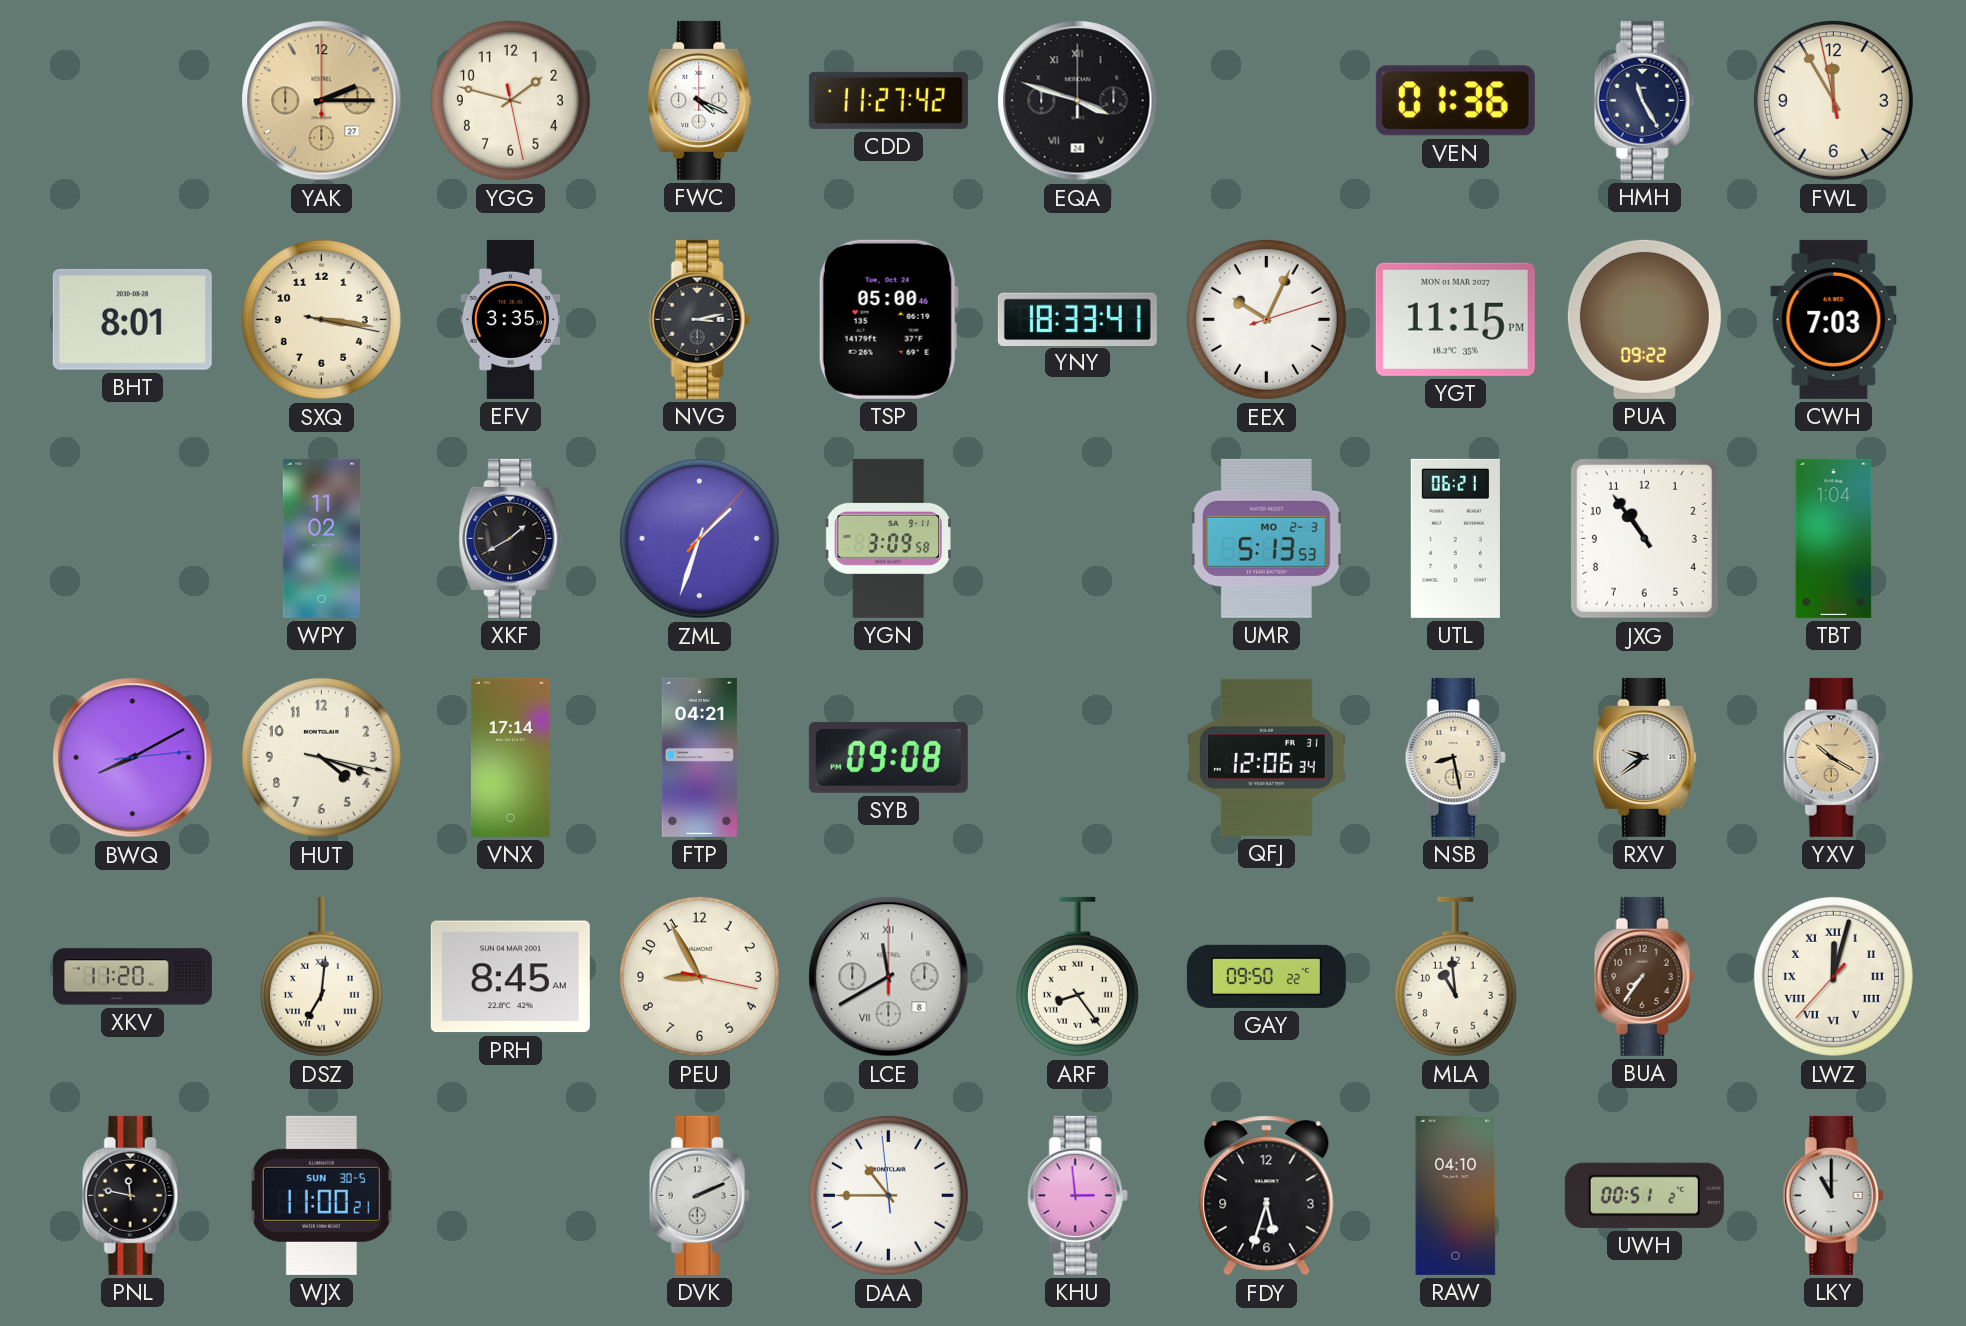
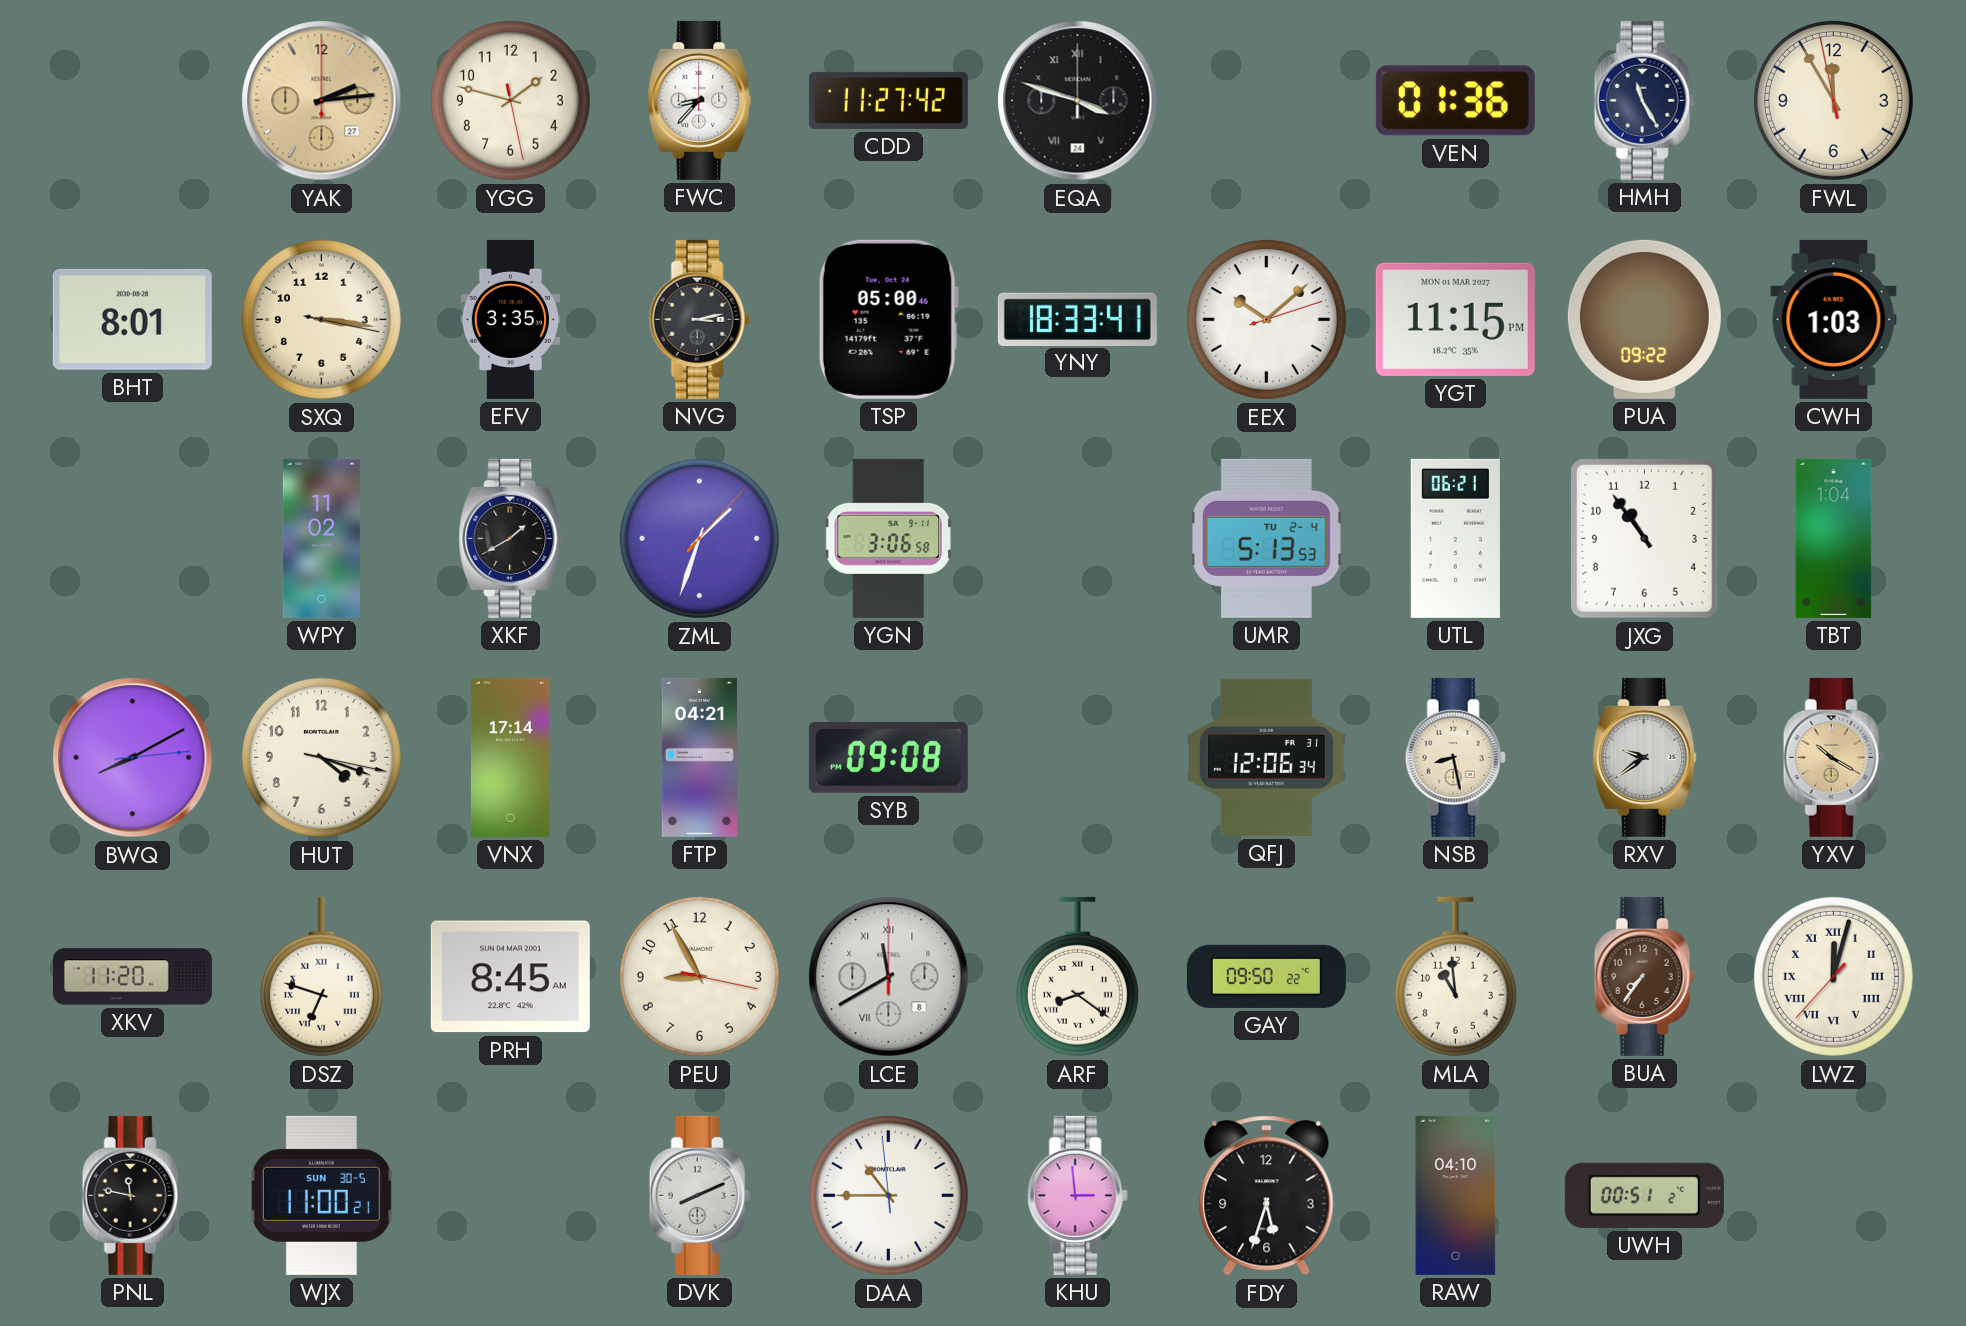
YAK: 2:15 -> 2:14 (322, 101)
FWC: 4:19 -> 8:37 (700, 100)
EEX: 10:04 -> 10:08 (1266, 319)
CWH: 7:03 -> 1:03 (1834, 319)
YGN: 3:09 -> 3:06 (888, 538)
UMR date: MO 2-3 -> TU 2-4 (1266, 538)
DSZ: 7:01 -> 6:48 (321, 977)
ARF: 8:24 -> 8:21 (1077, 977)
DVK: 2:11 -> 8:11 (699, 1195)
LKY: 11:00 -> none (1833, 1195)
